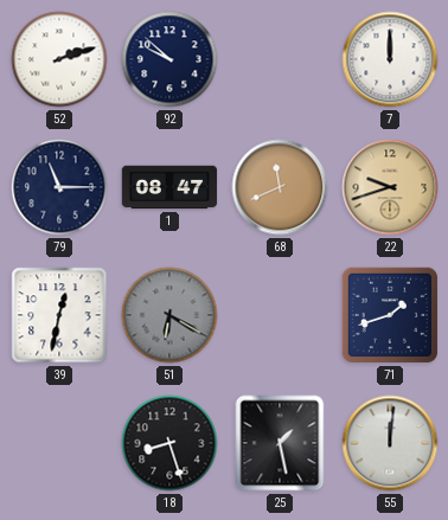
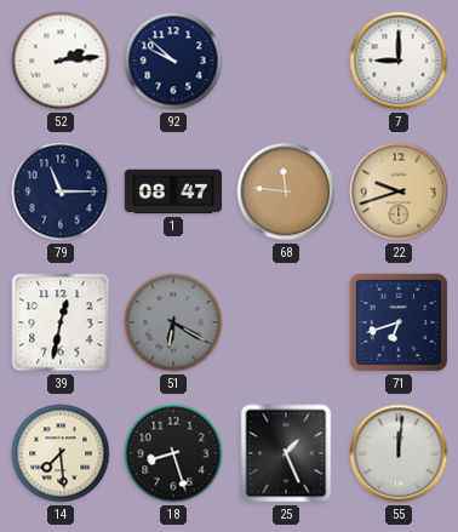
52: 2:12 -> 2:14 (61, 61)
7: 12:00 -> 9:00 (399, 61)
68: 11:41 -> 11:46 (286, 191)
71: 1:42 -> 6:42 (399, 322)
14: none -> 7:29 (61, 453)
25: 1:28 -> 1:26 (286, 453)
